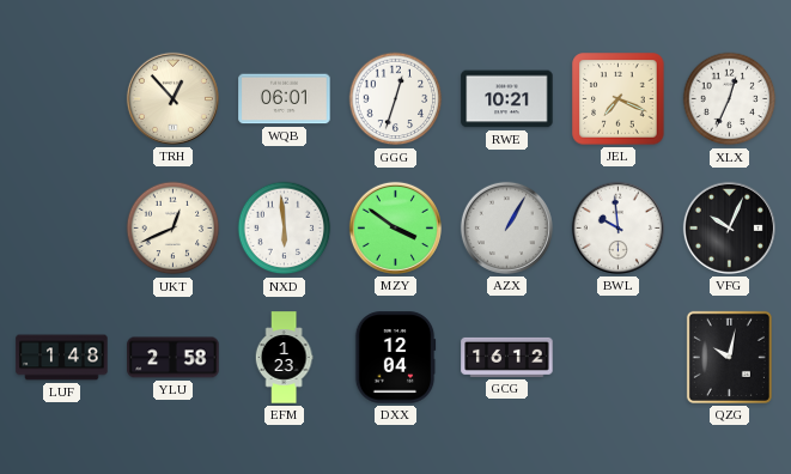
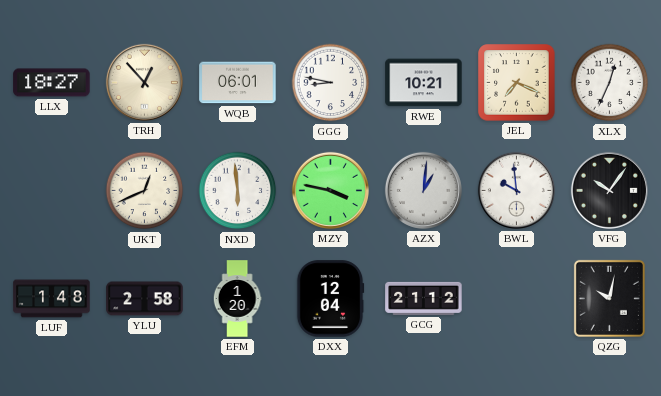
LLX: none -> 18:27 (52, 83)
GGG: 12:33 -> 8:47 (331, 83)
MZY: 3:51 -> 3:47 (330, 190)
AZX: 1:05 -> 1:01 (423, 190)
VFG: 10:04 -> 10:06 (609, 190)
EFM: 1:23 -> 1:20 (237, 299)
GCG: 16:12 -> 21:12 (424, 298)
